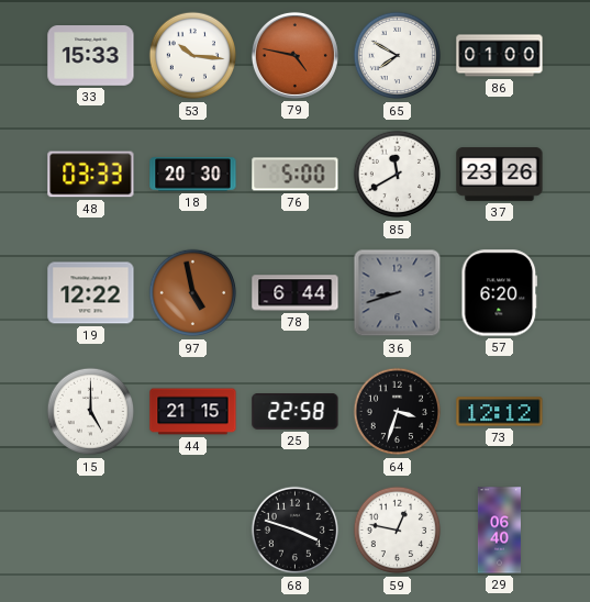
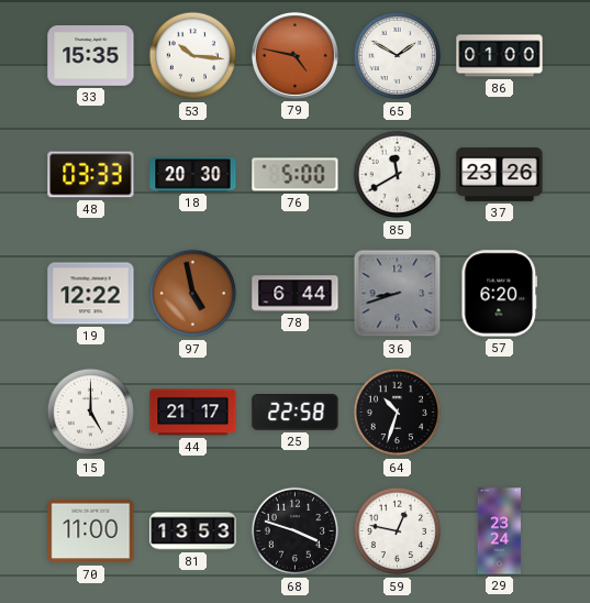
33: 15:33 -> 15:35 (91, 56)
65: 7:50 -> 1:50 (398, 56)
44: 21:15 -> 21:17 (193, 413)
64: 3:33 -> 10:33 (398, 413)
73: 12:12 -> none (500, 412)
70: none -> 11:00 (91, 531)
81: none -> 13:53 (193, 531)
29: 06:40 -> 23:24 (499, 531)
